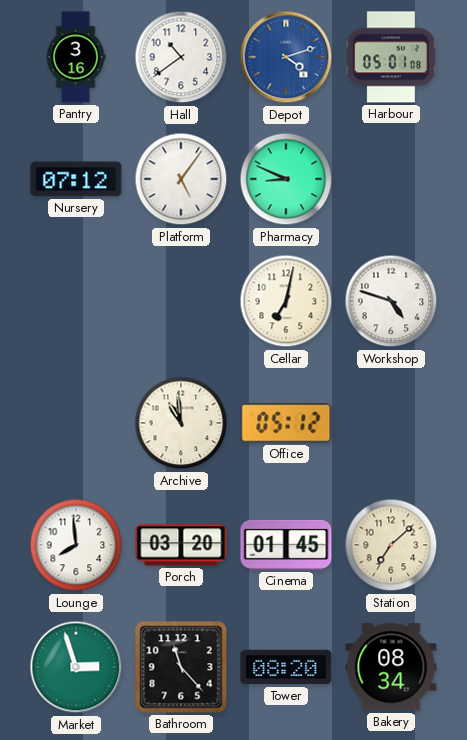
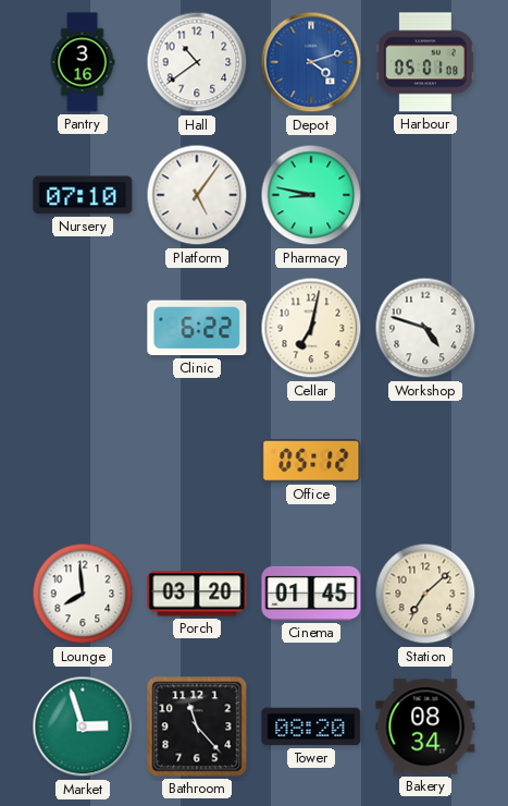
Nursery: 07:12 -> 07:10 (83, 195)
Pharmacy: 8:49 -> 8:47 (311, 195)
Clinic: none -> 6:22 (197, 328)
Archive: 10:59 -> none (181, 423)
